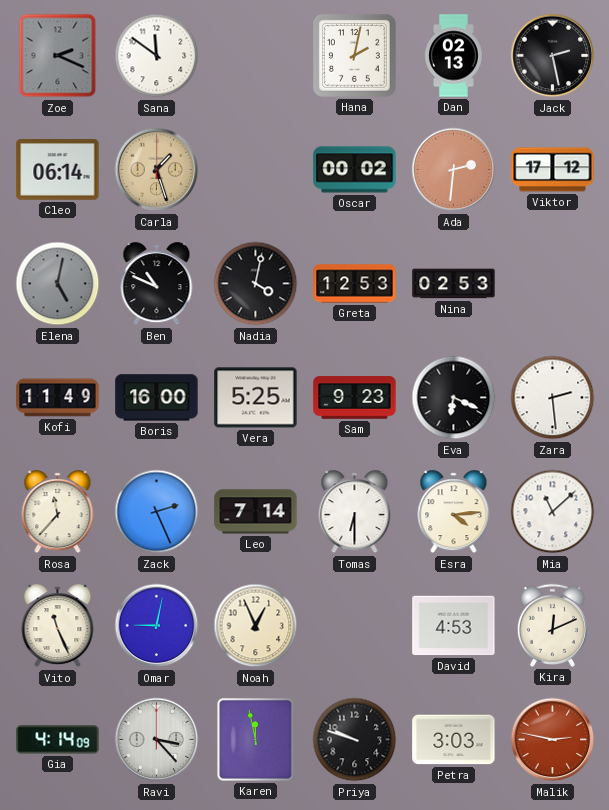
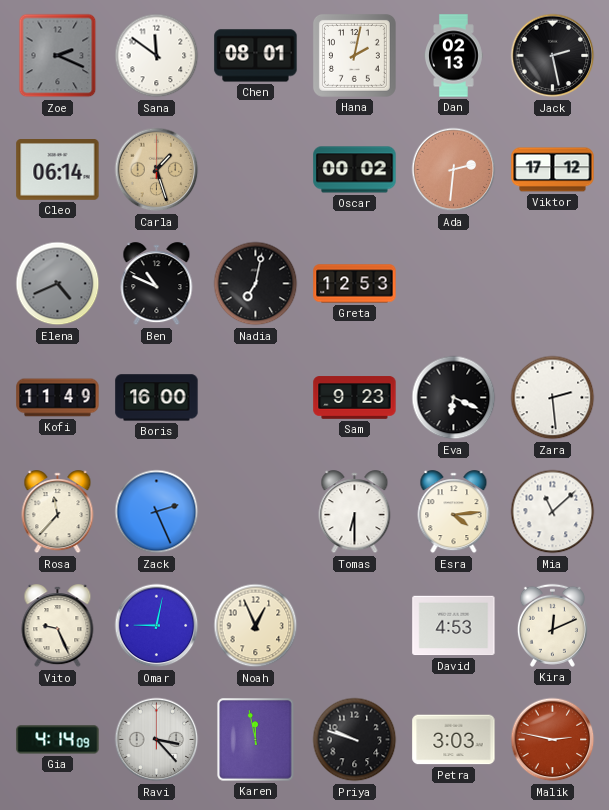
Chen: none -> 08:01 (256, 56)
Elena: 5:02 -> 4:41 (58, 284)
Nadia: 4:02 -> 7:02 (256, 284)
Nina: 02:53 -> none (454, 284)
Vera: 5:25 -> none (256, 398)
Leo: 7:14 -> none (256, 512)
Vito: 11:26 -> 9:26 (58, 626)
